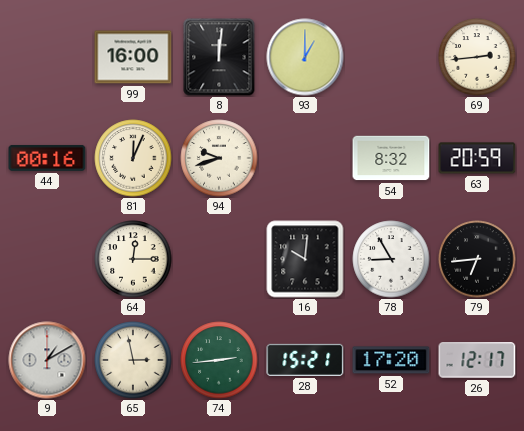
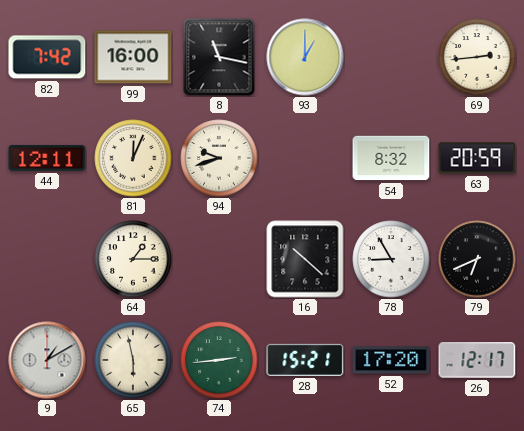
82: none -> 7:42 (47, 57)
8: 12:01 -> 11:17 (219, 57)
44: 00:16 -> 12:11 (47, 158)
64: 12:15 -> 1:15 (133, 259)
16: 10:01 -> 10:22 (305, 259)
79: 6:44 -> 6:41 (477, 259)
65: 2:58 -> 5:58 (133, 360)
